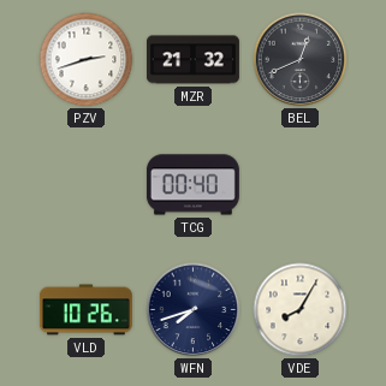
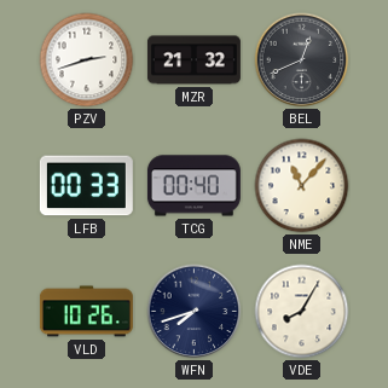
LFB: none -> 00:33 (86, 186)
NME: none -> 11:07 (302, 186)
